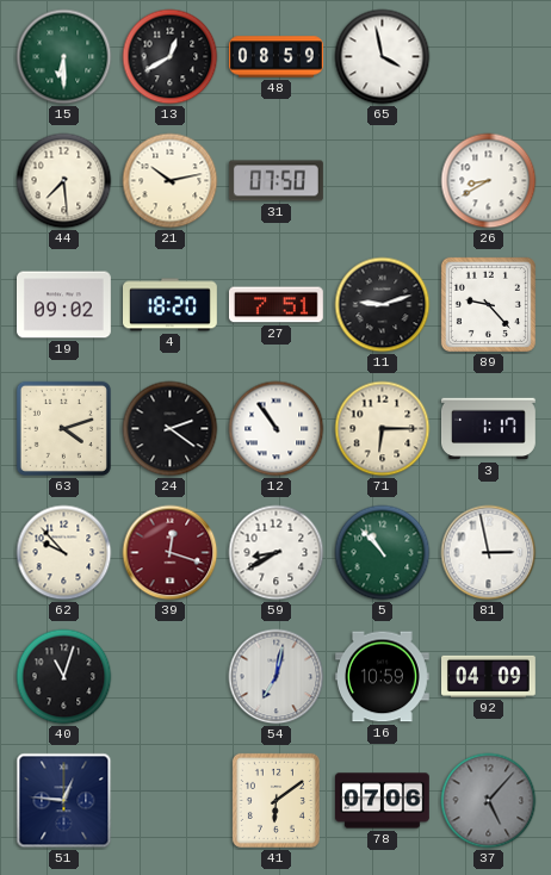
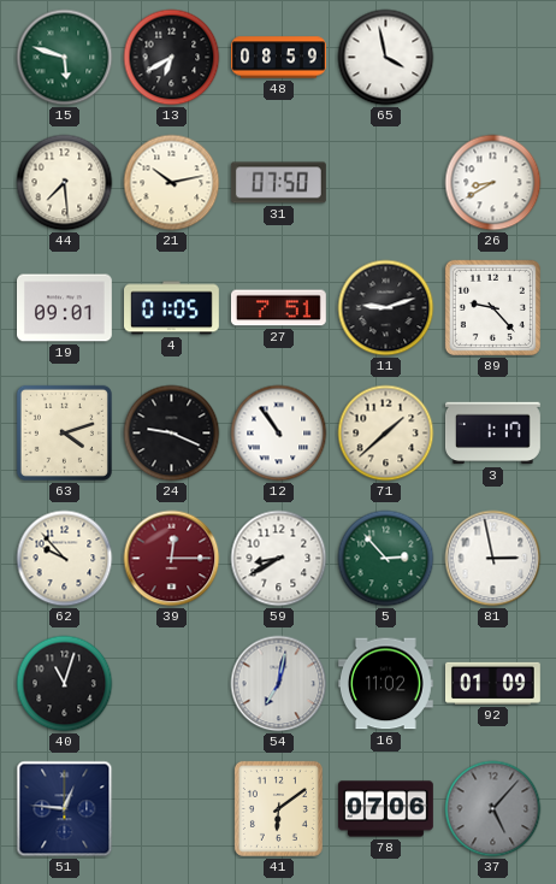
15: 6:30 -> 5:48 (65, 58)
13: 12:40 -> 6:40 (172, 58)
19: 09:02 -> 09:01 (65, 308)
4: 18:20 -> 01:05 (172, 308)
24: 2:21 -> 9:19 (172, 434)
71: 6:15 -> 1:38 (386, 434)
39: 12:18 -> 12:15 (172, 559)
5: 10:53 -> 2:53 (386, 559)
16: 10:59 -> 11:02 (385, 684)
92: 04:09 -> 01:09 (493, 683)
